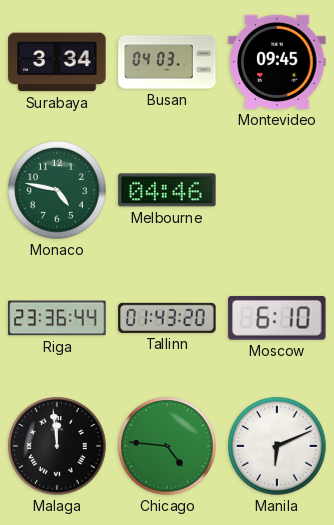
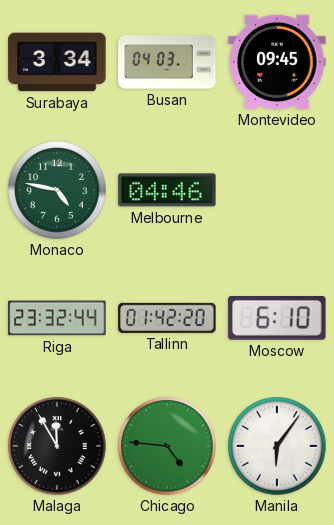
Riga: 23:36 -> 23:32 (57, 318)
Tallinn: 01:43 -> 01:42 (167, 318)
Malaga: 11:59 -> 11:55 (57, 446)
Manila: 6:11 -> 6:06 (277, 446)
